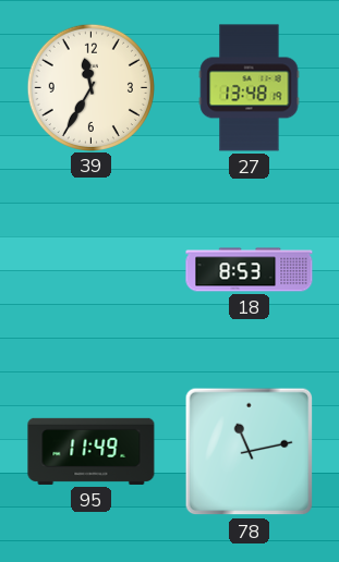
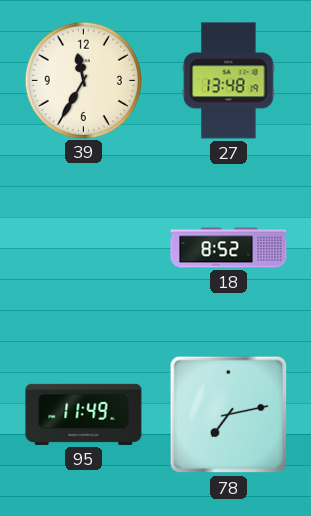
18: 8:53 -> 8:52 (229, 248)
78: 11:13 -> 7:13 (229, 415)
